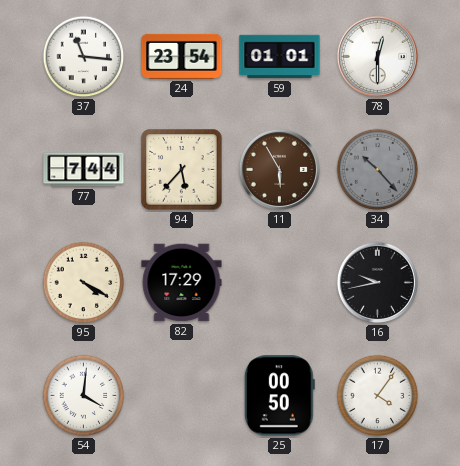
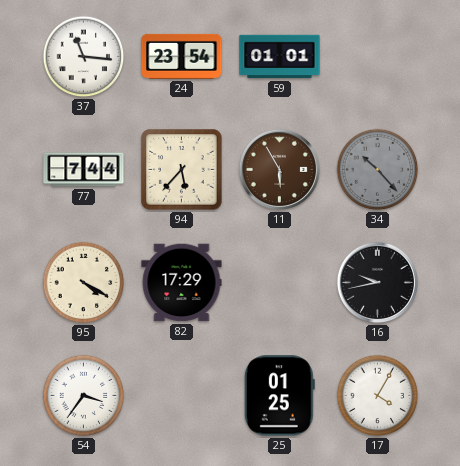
78: 12:30 -> none (377, 56)
54: 4:01 -> 3:36 (84, 396)
25: 00:50 -> 01:25 (279, 396)
17: 4:06 -> 4:05 (378, 396)
